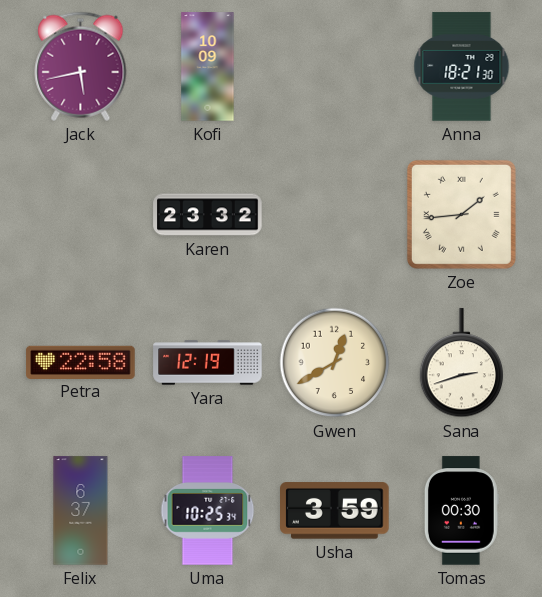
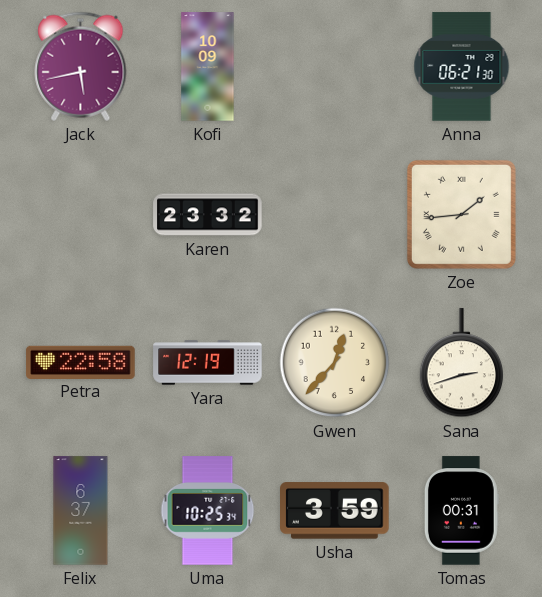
Anna: 18:21 -> 06:21 (462, 67)
Gwen: 12:40 -> 12:37 (335, 363)
Tomas: 00:30 -> 00:31 (461, 511)
